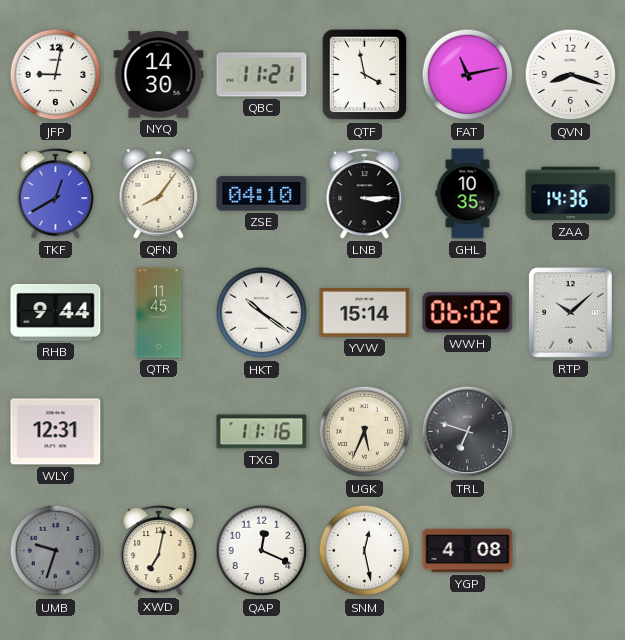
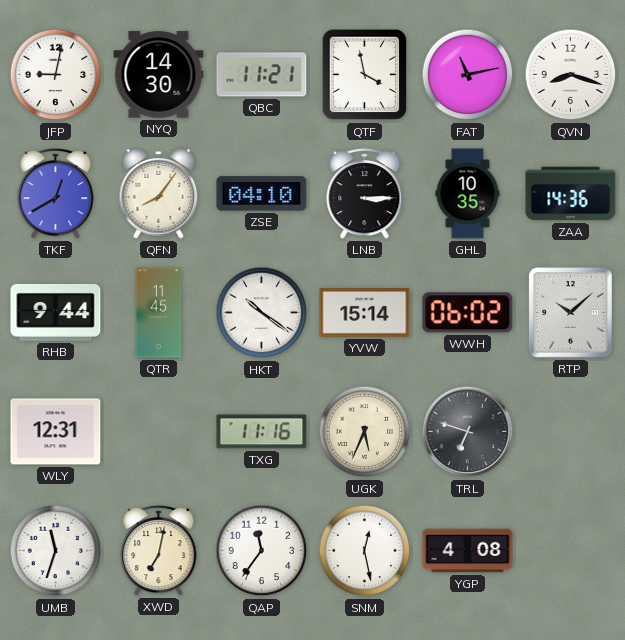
UMB: 9:33 -> 11:33 (56, 551)
UMB dial: grey -> white (56, 551)
QAP: 12:19 -> 11:36 (262, 551)
